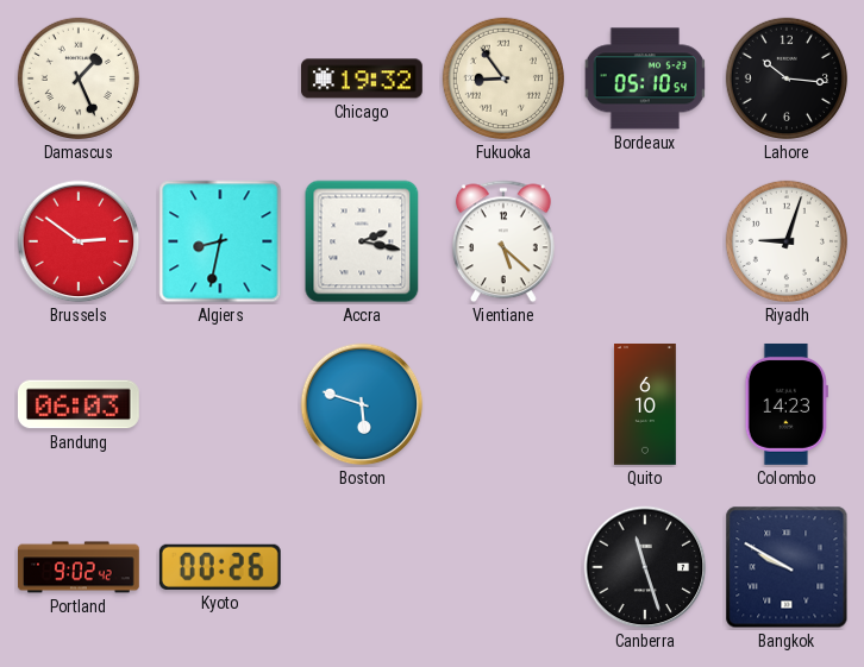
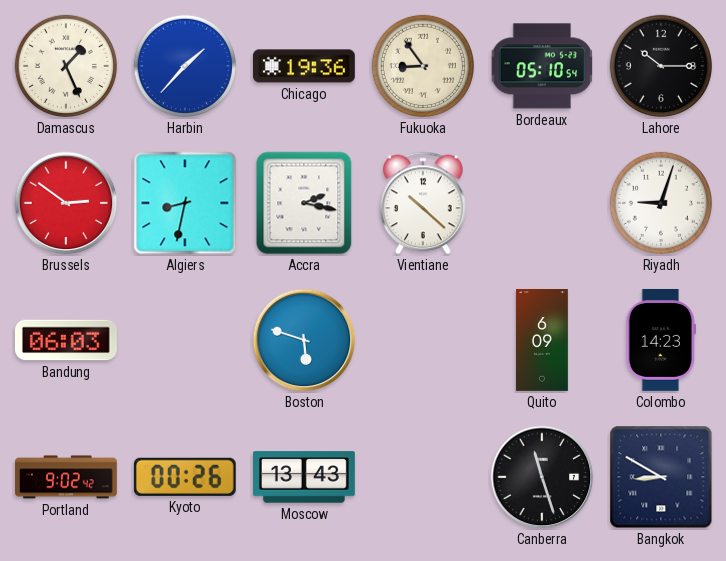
Harbin: none -> 1:37 (185, 66)
Chicago: 19:32 -> 19:36 (304, 66)
Lahore: 10:16 -> 10:15 (661, 66)
Vientiane: 5:22 -> 10:22 (423, 203)
Quito: 6:10 -> 6:09 (542, 341)
Moscow: none -> 13:43 (305, 477)
Bangkok: 9:50 -> 8:50 (661, 477)
